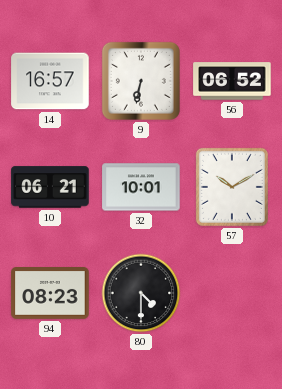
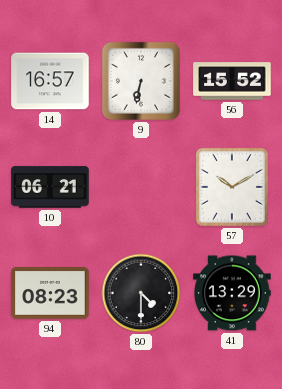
56: 06:52 -> 15:52 (232, 81)
32: 10:01 -> none (141, 187)
41: none -> 13:29 (232, 293)
